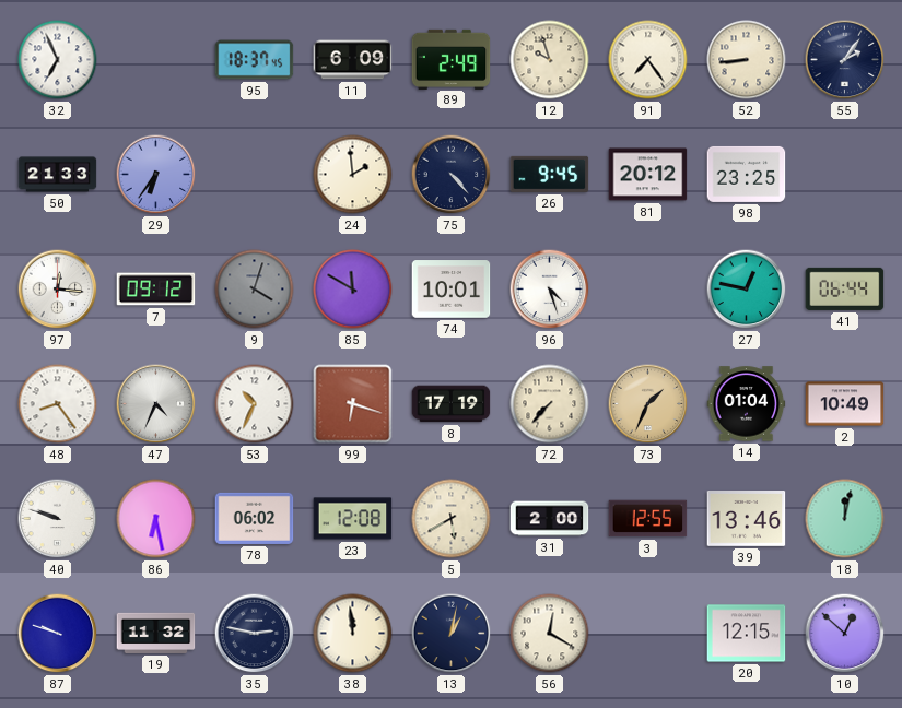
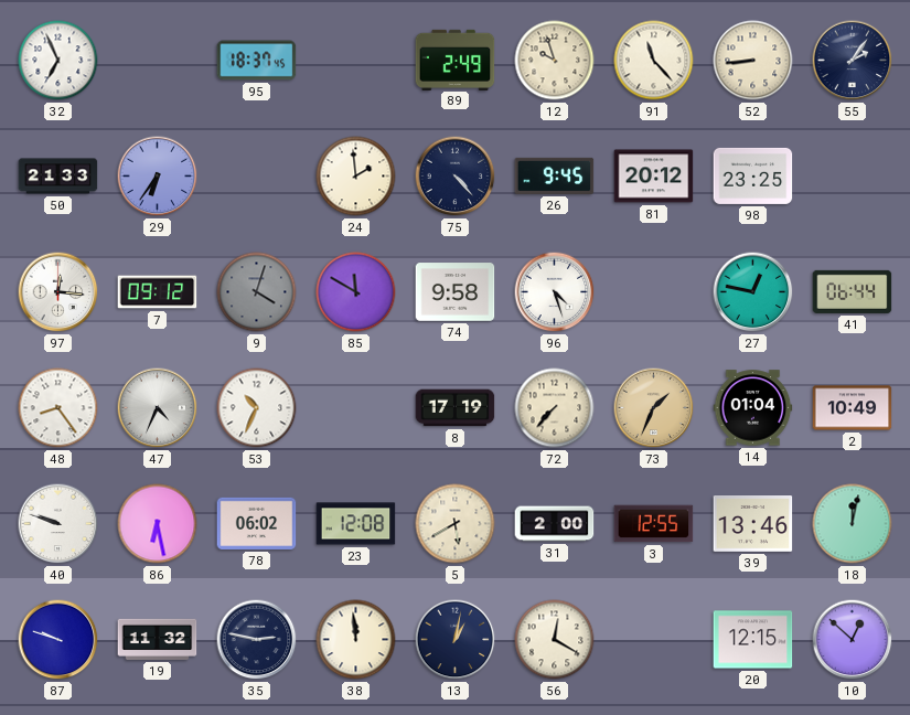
11: 6:09 -> none (353, 60)
91: 7:24 -> 11:23 (654, 61)
74: 10:01 -> 9:58 (456, 292)
99: 6:18 -> none (353, 404)
